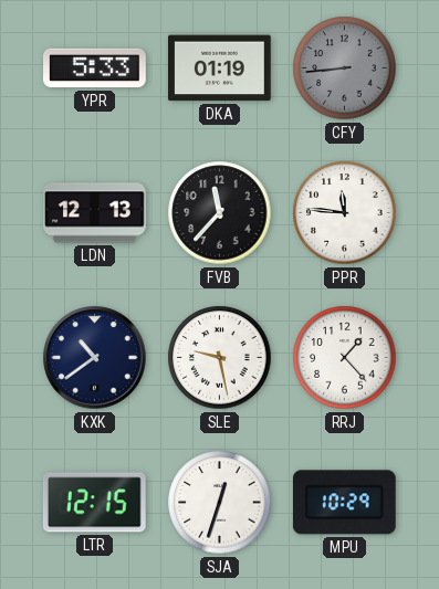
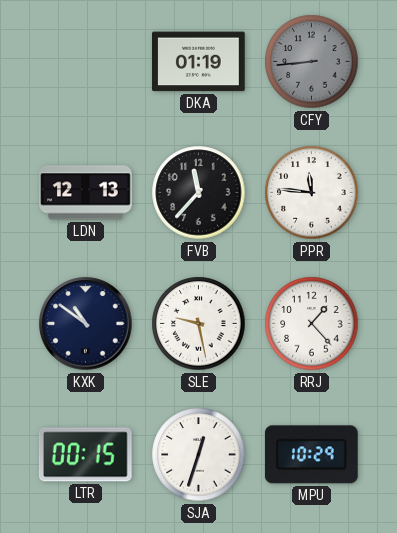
YPR: 5:33 -> none (95, 69)
KXK: 10:39 -> 10:51 (86, 324)
LTR: 12:15 -> 00:15 (85, 455)
